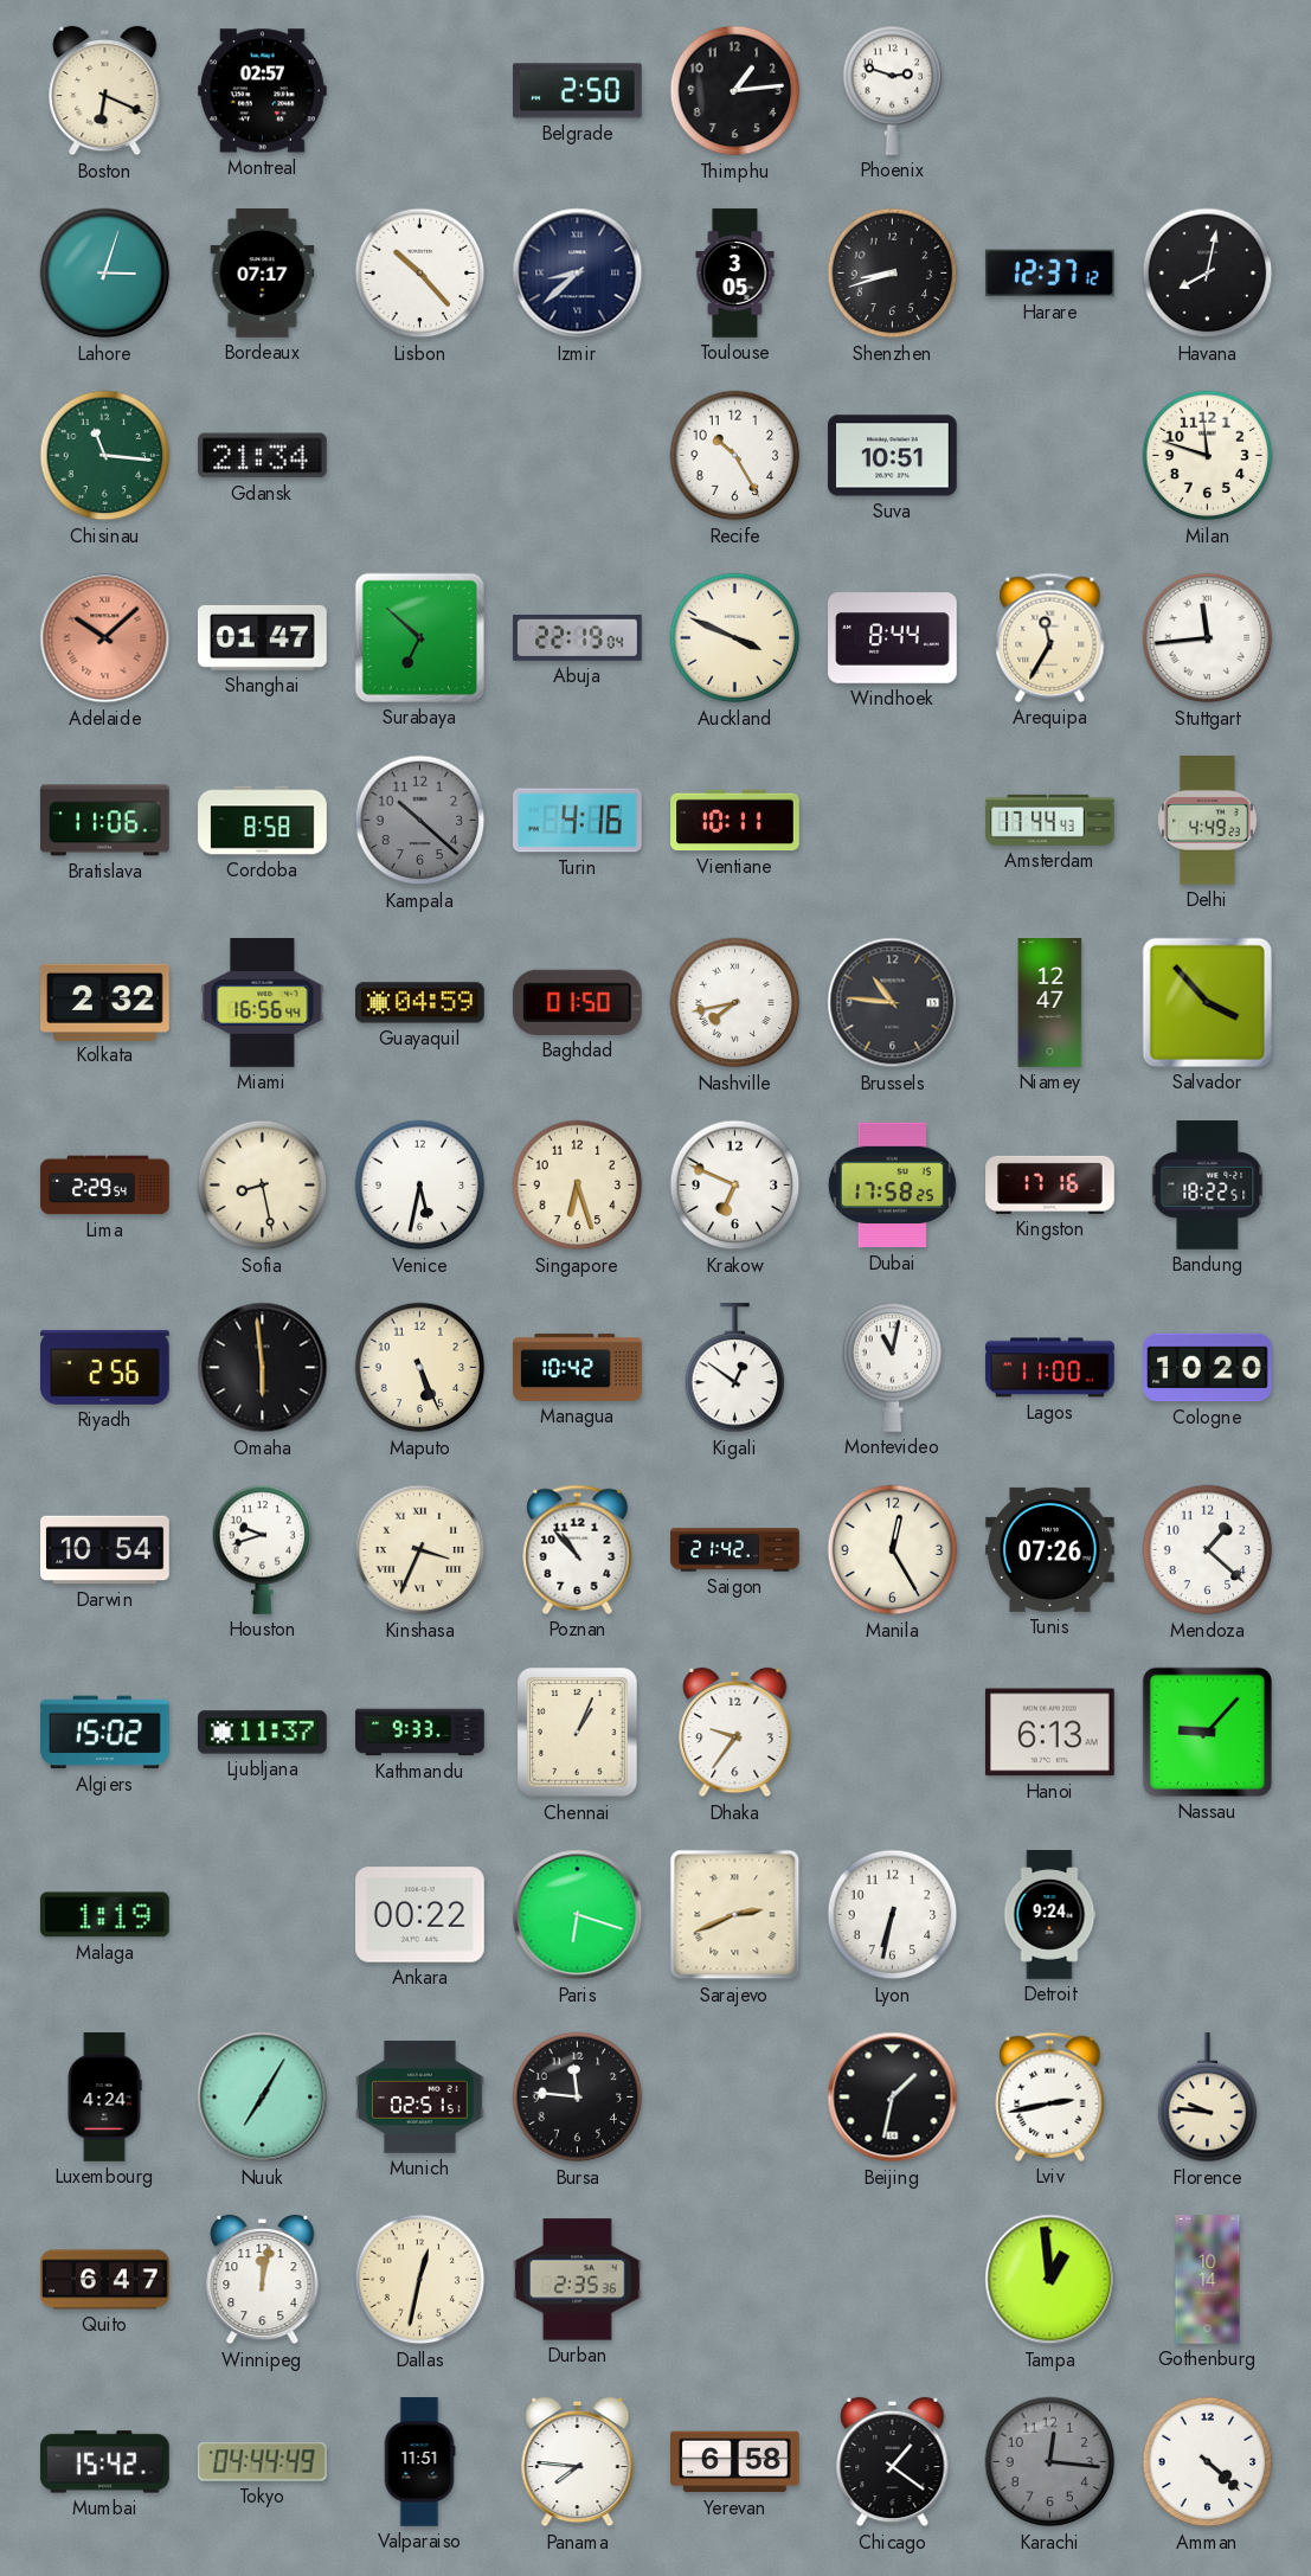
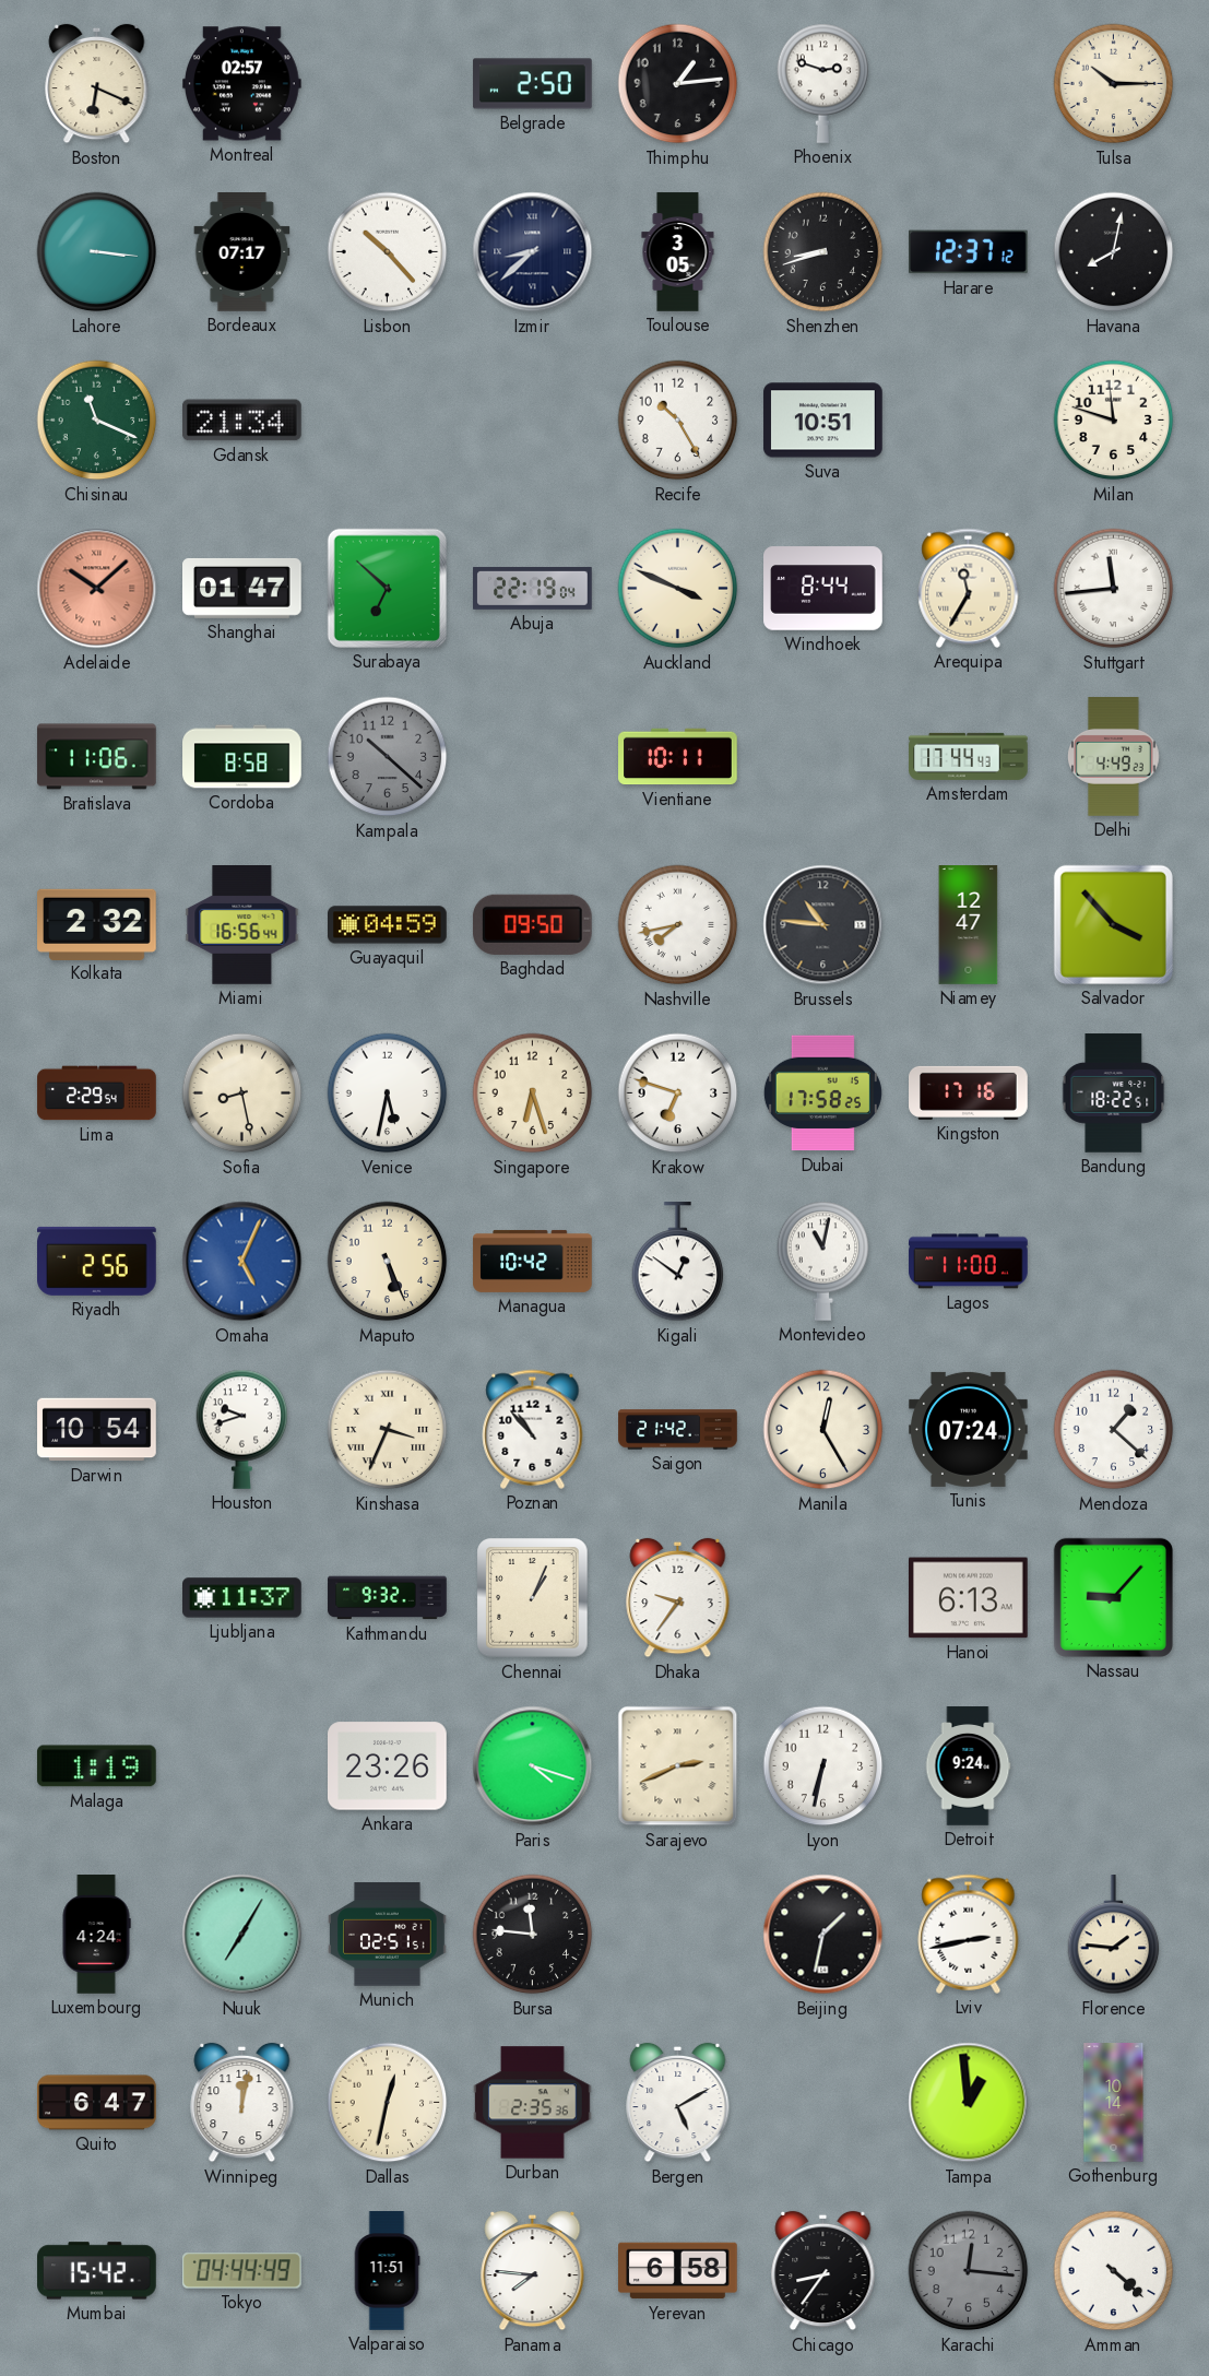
Tulsa: none -> 10:15 (1114, 84)
Lahore: 3:03 -> 3:16 (97, 252)
Chisinau: 11:16 -> 11:19 (97, 421)
Turin: 4:16 -> none (578, 821)
Baghdad: 01:50 -> 09:50 (532, 924)
Krakow: 6:49 -> 6:48 (678, 1094)
Omaha: 5:59 -> 5:04 (242, 1262)
Omaha dial: black -> blue (242, 1262)
Cologne: 10:20 -> none (1208, 1368)
Tunis: 07:26 -> 07:24 (969, 1429)
Algiers: 15:02 -> none (105, 1733)
Kathmandu: 9:33 -> 9:32 (388, 1598)
Ankara: 00:22 -> 23:26 (388, 1766)
Paris: 6:18 -> 4:18 (533, 1766)
Florence: 9:46 -> 1:46 (1114, 1935)
Bergen: none -> 5:10 (678, 2103)
Chicago: 1:21 -> 8:36 (823, 2271)
